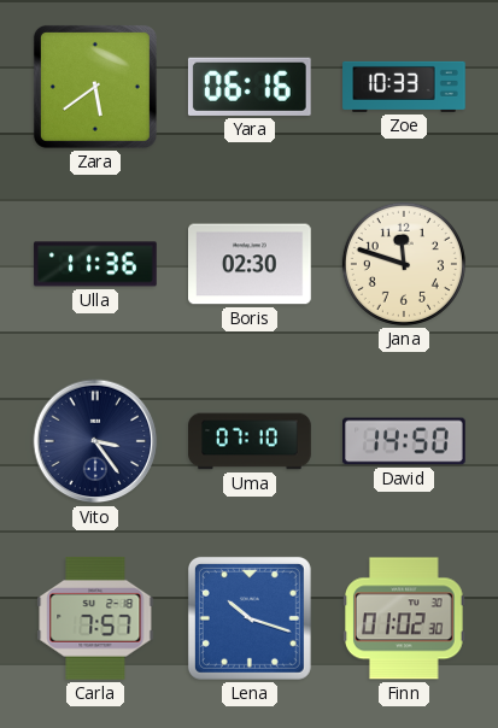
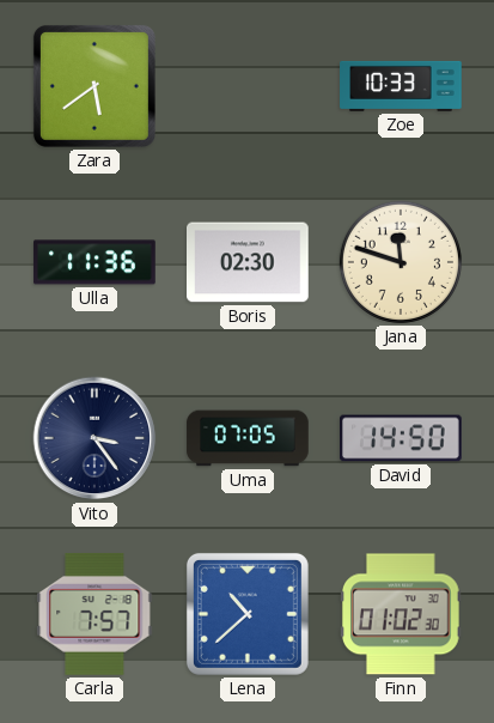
Yara: 06:16 -> none (250, 87)
Uma: 07:10 -> 07:05 (248, 438)
Lena: 10:18 -> 10:38 (248, 614)
